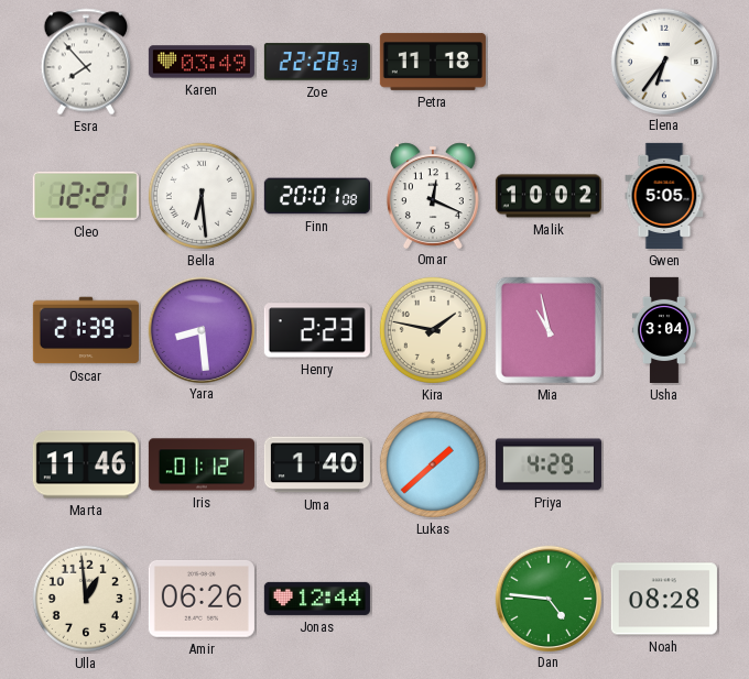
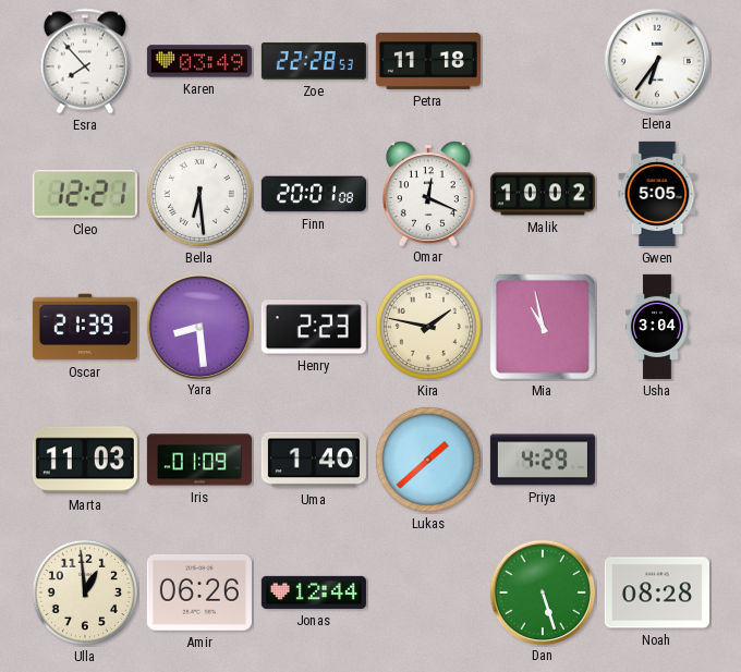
Marta: 11:46 -> 11:03 (85, 460)
Iris: 01:12 -> 01:09 (199, 460)
Dan: 4:46 -> 5:27 (542, 591)
